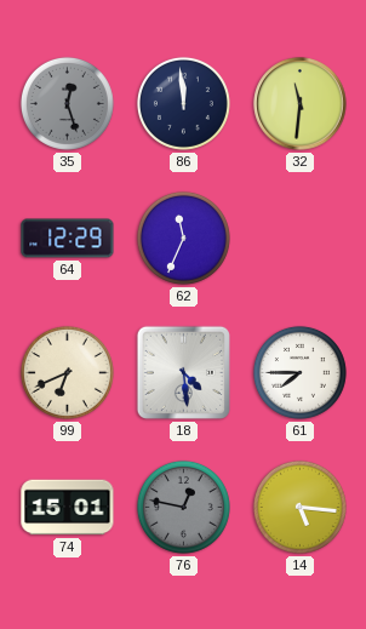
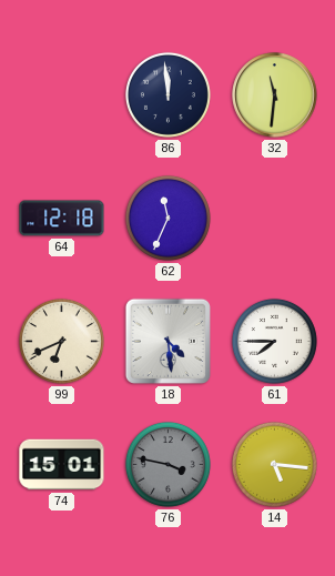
35: 12:27 -> none (67, 103)
64: 12:29 -> 12:18 (62, 219)
76: 12:47 -> 3:47 (167, 464)
